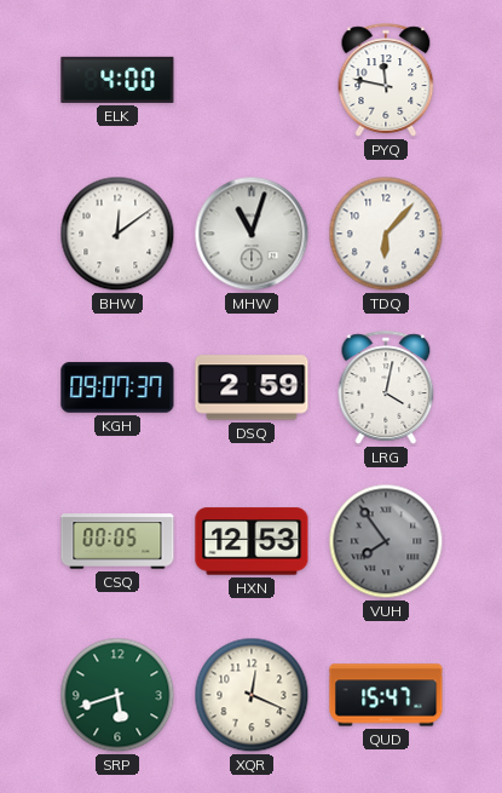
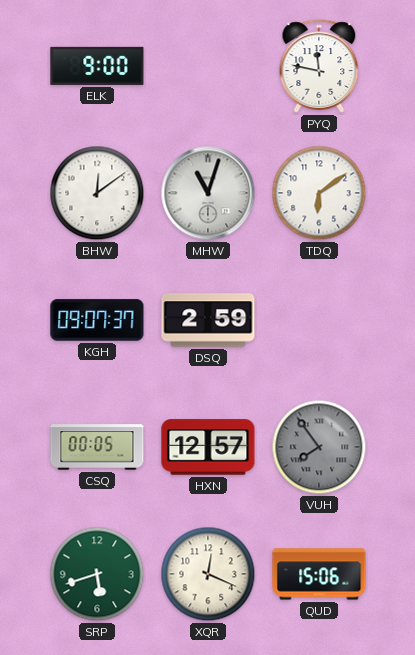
ELK: 4:00 -> 9:00 (97, 66)
TDQ: 6:07 -> 6:09 (319, 193)
LRG: 4:02 -> none (386, 387)
HXN: 12:53 -> 12:57 (208, 447)
QUD: 15:47 -> 15:06 (319, 574)
